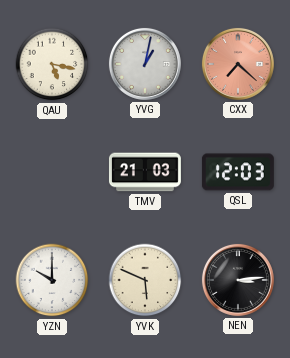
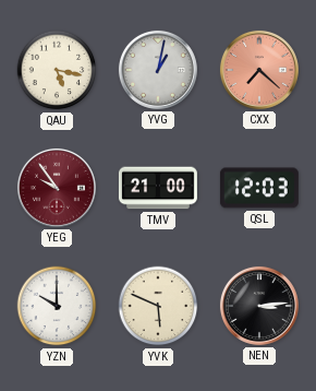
YEG: none -> 9:54 (57, 188)
TMV: 21:03 -> 21:00 (158, 188)
